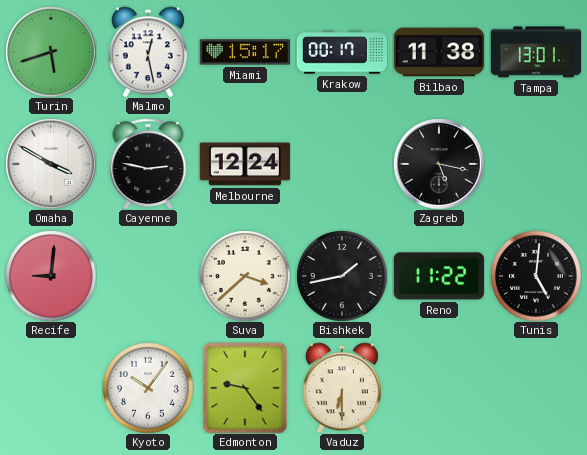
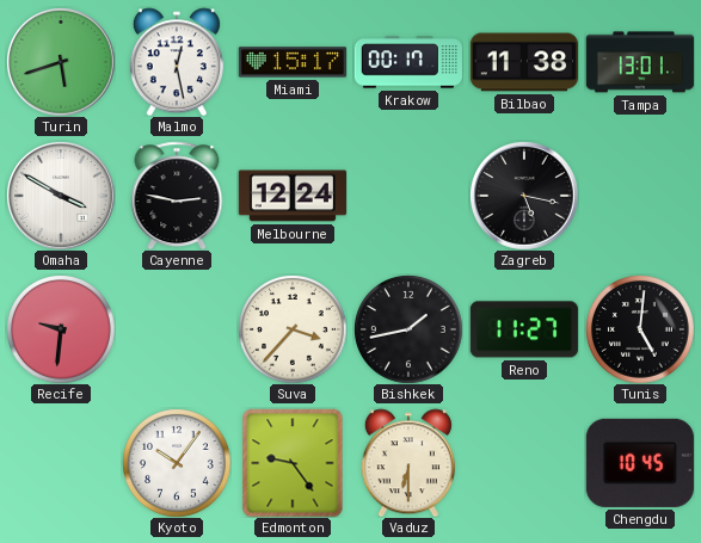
Recife: 9:01 -> 9:31 (61, 329)
Suva: 3:38 -> 3:37 (293, 329)
Reno: 11:22 -> 11:27 (524, 329)
Chengdu: none -> 10:45 (640, 463)
